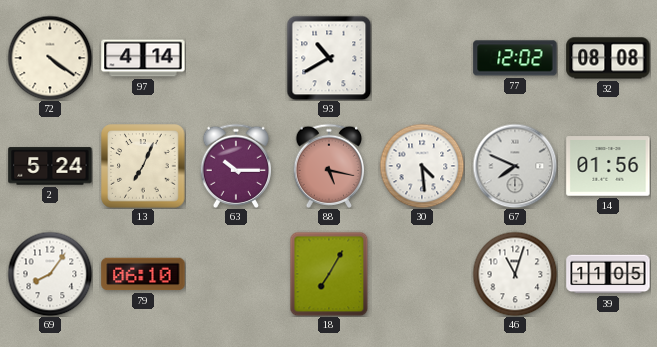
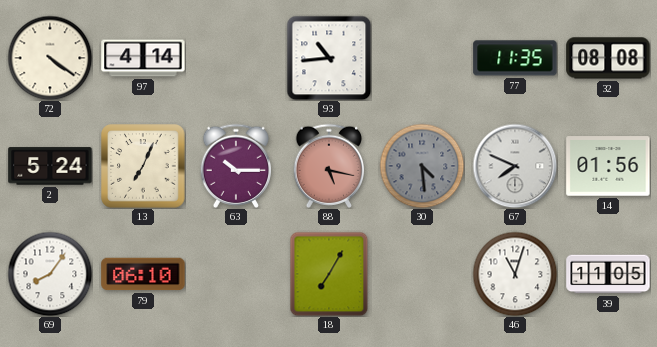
93: 10:40 -> 10:44 (329, 58)
77: 12:02 -> 11:35 (515, 58)
30 dial: white -> grey (422, 166)
